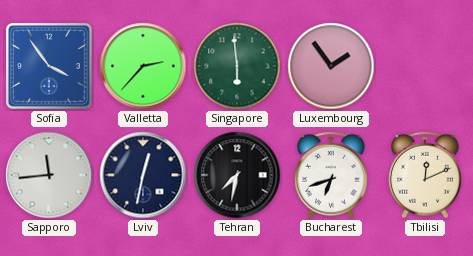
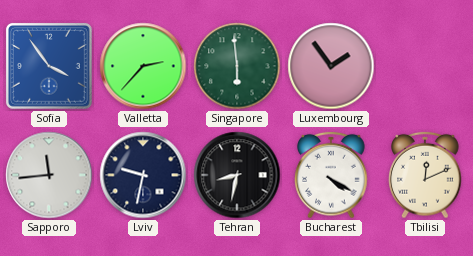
Lviv: 12:32 -> 9:32 (143, 175)
Tehran: 7:32 -> 8:32 (237, 175)
Bucharest: 6:42 -> 4:20 (331, 175)
